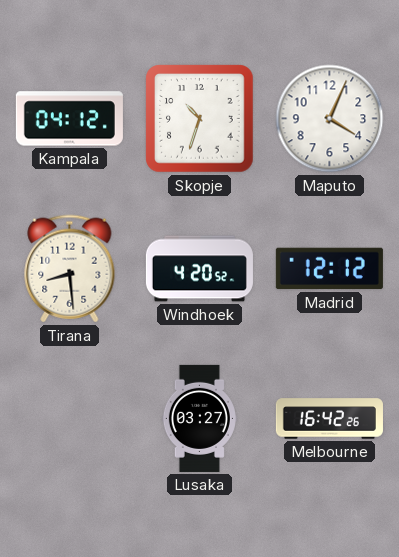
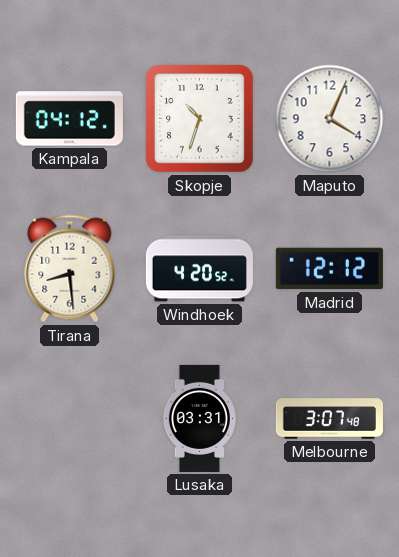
Lusaka: 03:27 -> 03:31 (199, 418)
Melbourne: 16:42 -> 3:07 (329, 419)
